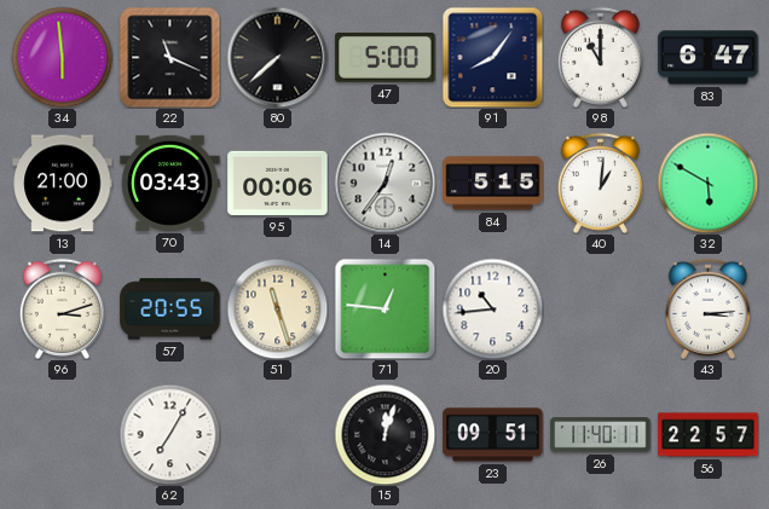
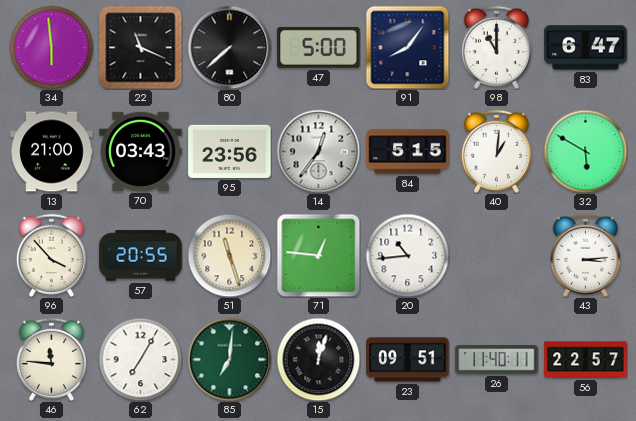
95: 00:06 -> 23:56 (230, 151)
96: 3:12 -> 3:53 (51, 255)
46: none -> 11:46 (51, 359)
85: none -> 7:01 (229, 359)
